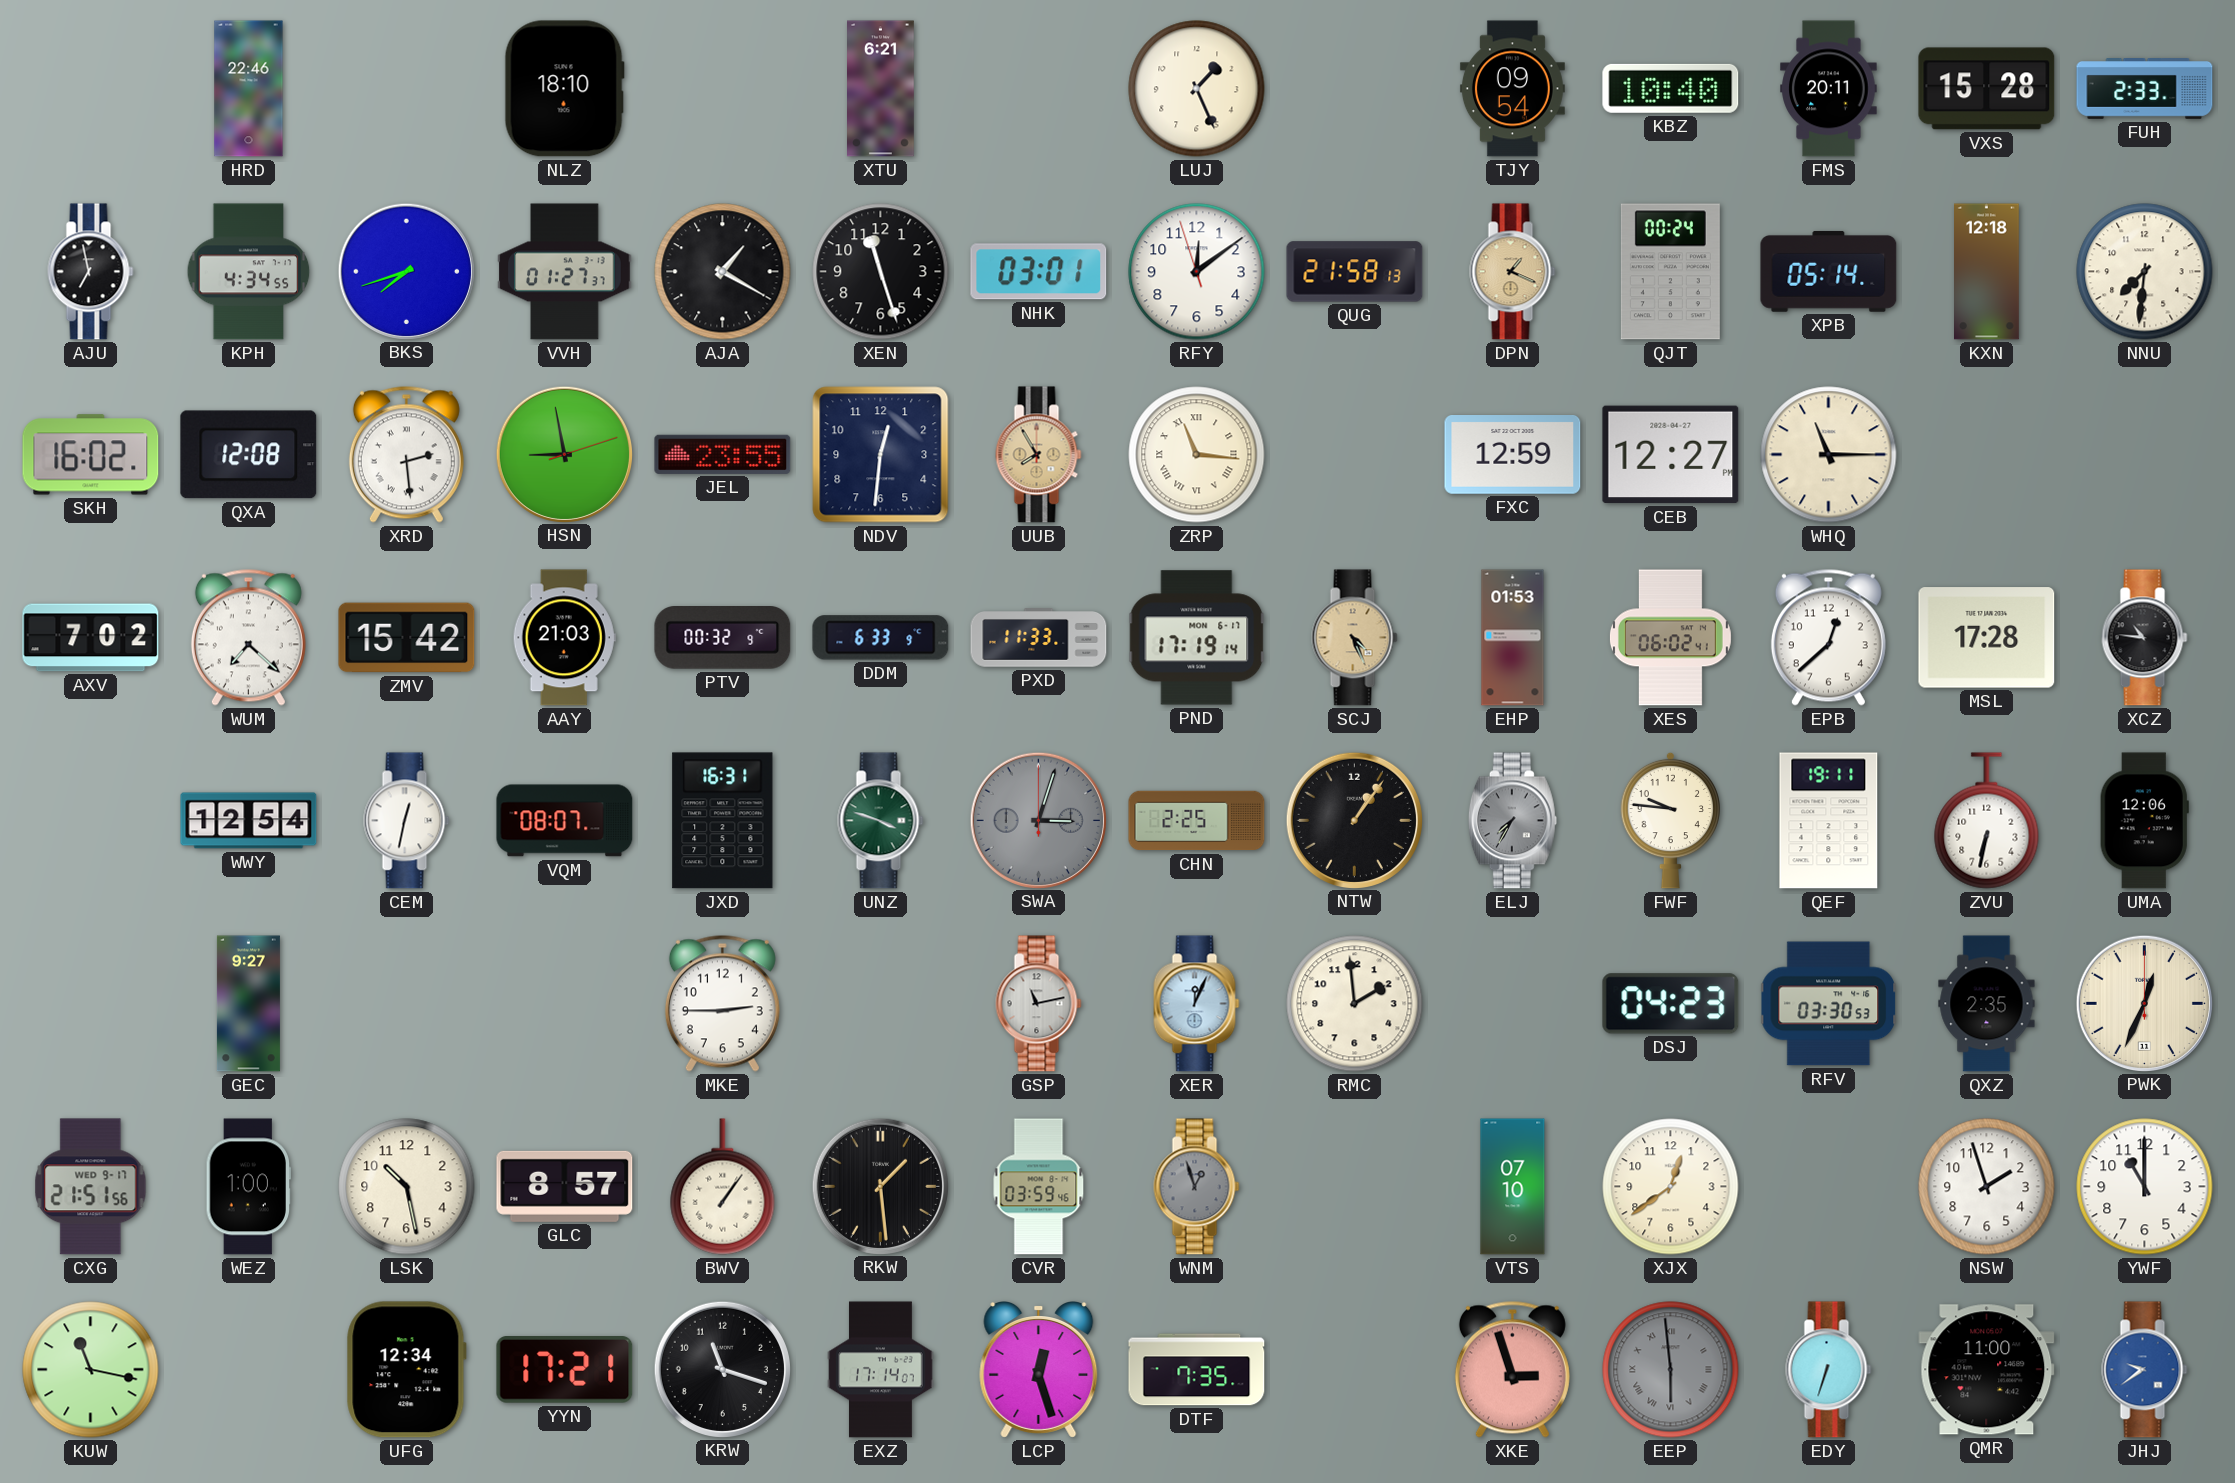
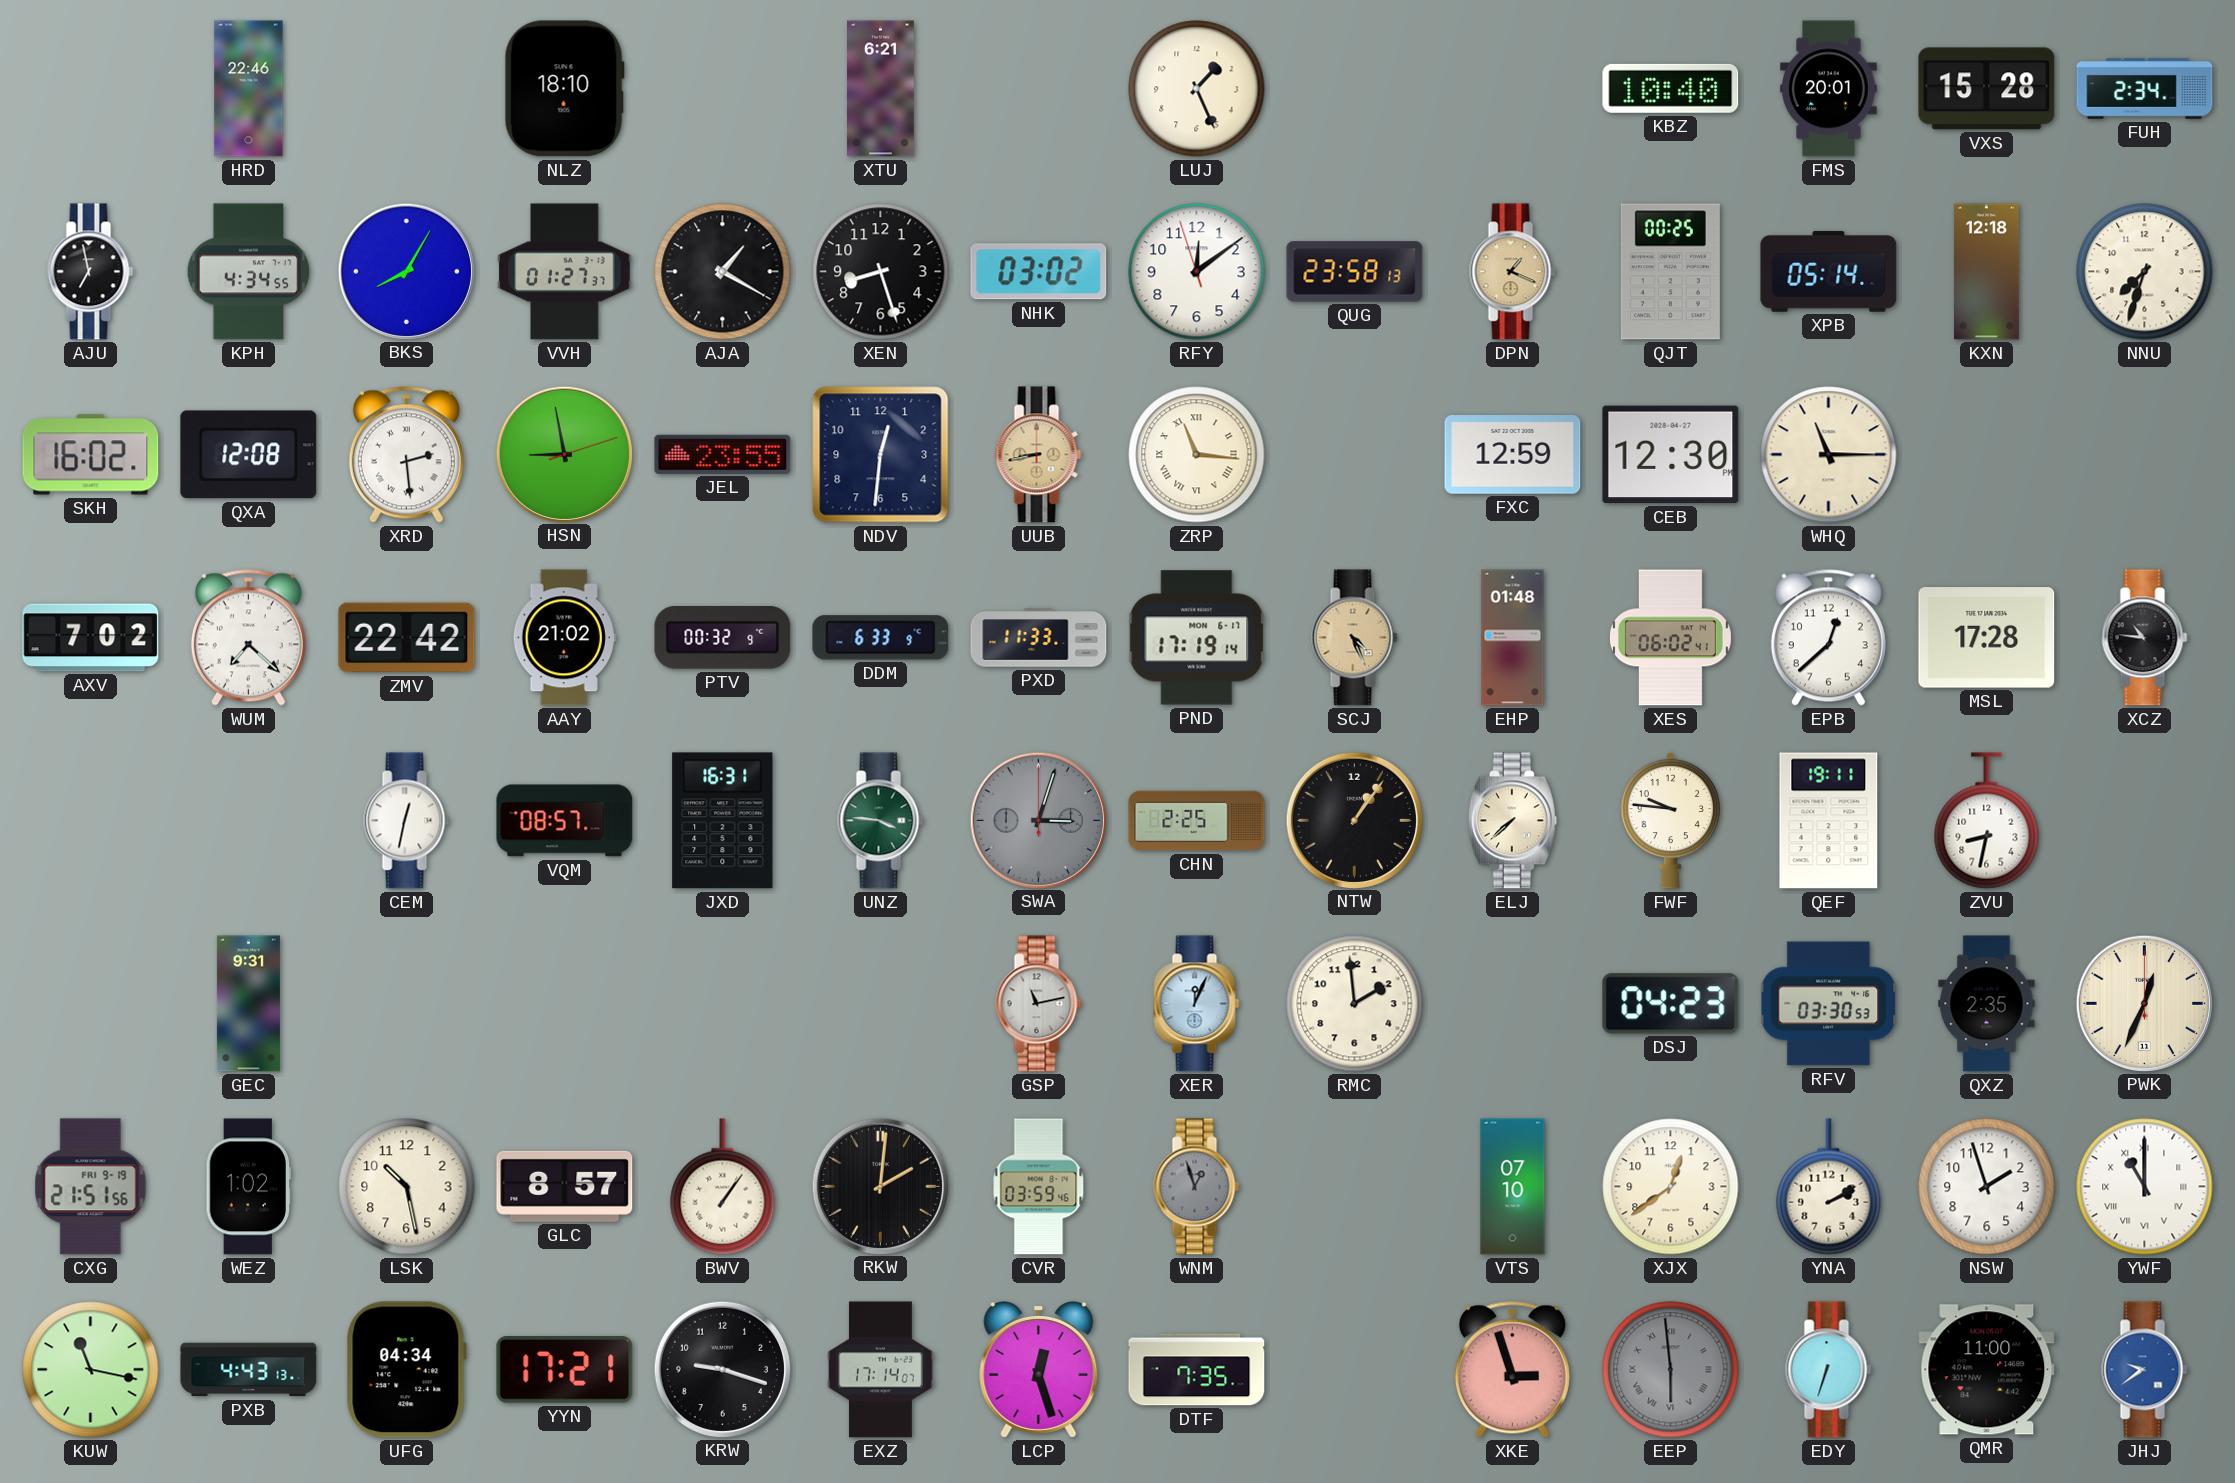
TJY: 09:54 -> none (1512, 89)
FMS: 20:11 -> 20:01 (1829, 89)
FUH: 2:33 -> 2:34 (2145, 89)
BKS: 7:42 -> 8:05 (406, 271)
XEN: 11:27 -> 8:27 (881, 272)
NHK: 03:01 -> 03:02 (1039, 272)
QUG: 21:58 -> 23:58 (1355, 272)
QJT: 00:24 -> 00:25 (1670, 272)
NNU: 7:31 -> 7:33 (2145, 272)
UUB: 7:55 -> 8:43 (1039, 455)
CEB: 12:27 -> 12:30 (1671, 455)
ZMV: 15:42 -> 22:42 (407, 638)
AAY: 21:03 -> 21:02 (564, 638)
EHP: 01:53 -> 01:48 (1513, 638)
WWY: 12:54 -> none (249, 821)
VQM: 08:07 -> 08:57 (565, 821)
UNZ: 3:48 -> 3:46 (881, 821)
ELJ: 7:35 -> 7:38 (1512, 821)
ELJ dial: grey -> cream (1512, 821)
ZVU: 6:32 -> 8:32 (1987, 821)
UMA: 12:06 -> none (2144, 821)
GEC: 9:27 -> 9:31 (248, 1004)
MKE: 2:45 -> none (722, 1003)
CXG date: WED 9-17 -> FRI 9-19 (91, 1187)
WEZ: 1:00 -> 1:02 (249, 1187)
RKW: 1:29 -> 2:01 (880, 1186)
YNA: none -> 2:10 (1829, 1187)
YWF numerals: Arabic -> Roman (2145, 1187)
PXB: none -> 4:43 (249, 1370)
UFG: 12:34 -> 04:34 (406, 1370)
KRW: 11:18 -> 9:18 (722, 1369)
